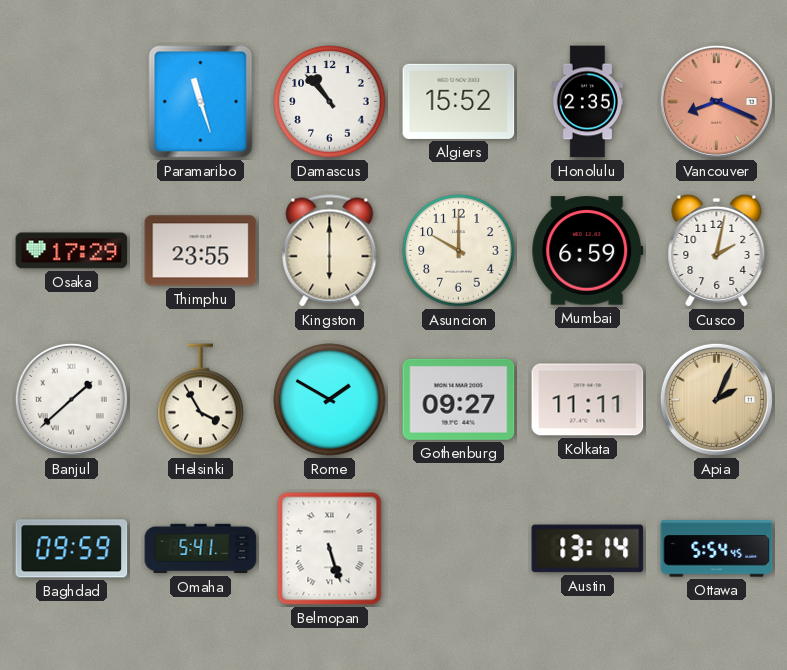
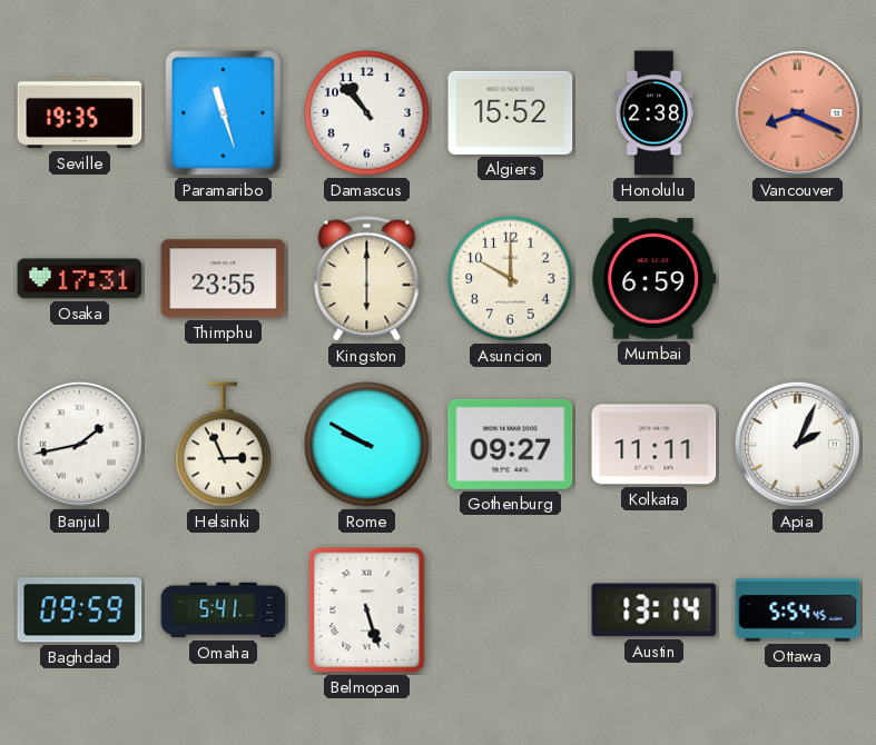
Seville: none -> 19:35 (80, 113)
Honolulu: 2:35 -> 2:38 (653, 113)
Osaka: 17:29 -> 17:31 (80, 279)
Cusco: 2:02 -> none (717, 250)
Banjul: 1:38 -> 1:43 (79, 444)
Helsinki: 3:55 -> 2:56 (224, 445)
Rome: 1:50 -> 9:50 (367, 445)
Apia dial: champagne -> white (797, 444)
